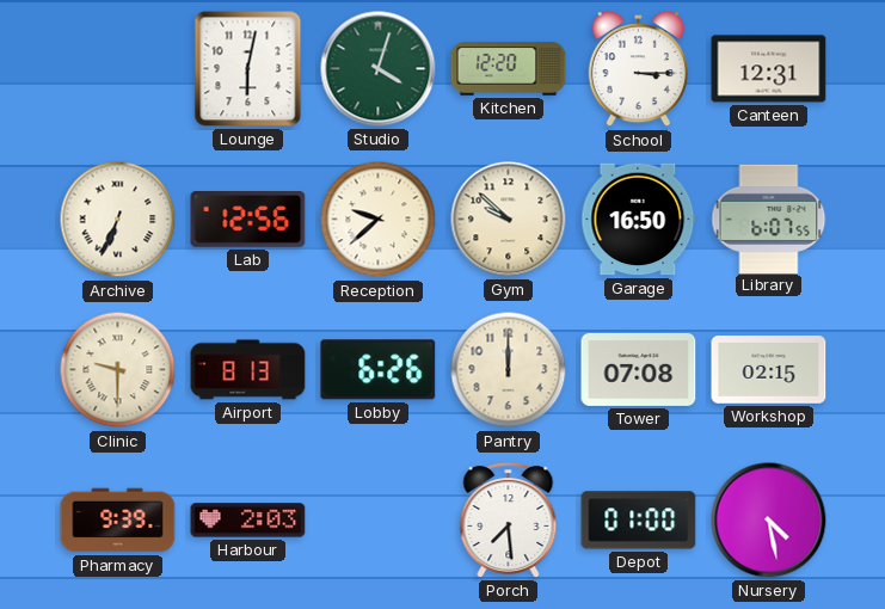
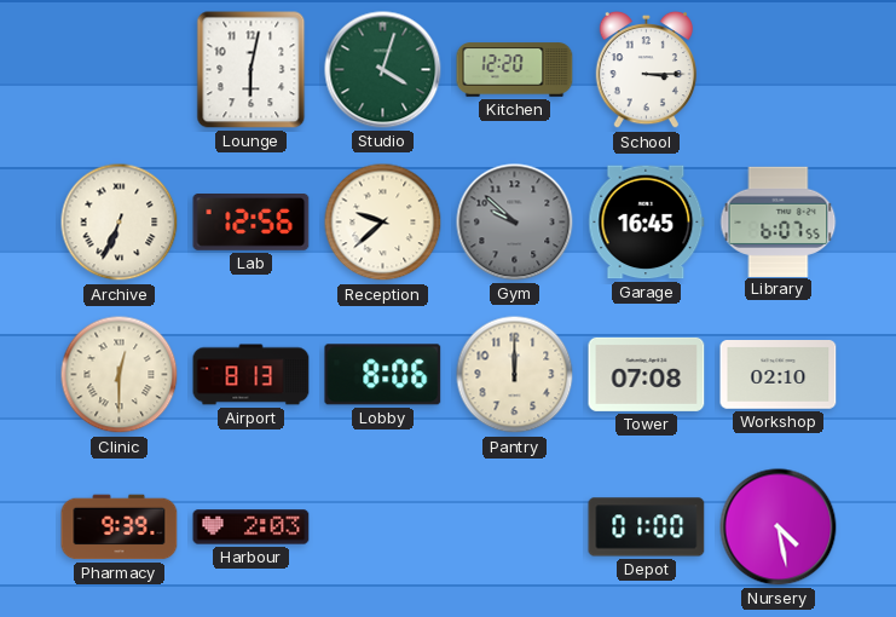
Canteen: 12:31 -> none (769, 69)
Gym dial: cream -> grey (515, 223)
Garage: 16:50 -> 16:45 (647, 223)
Clinic: 9:30 -> 12:30 (120, 375)
Lobby: 6:26 -> 8:06 (383, 375)
Workshop: 02:15 -> 02:10 (779, 375)
Porch: 7:29 -> none (509, 521)
